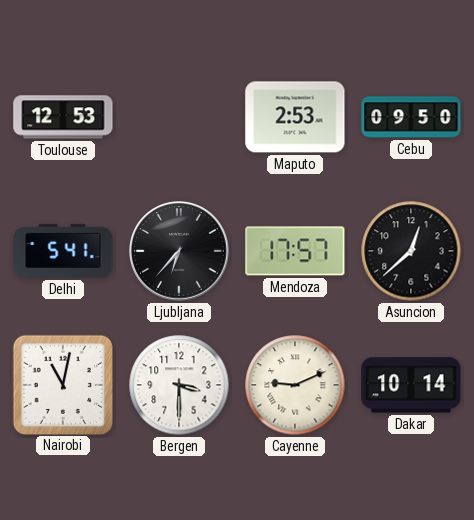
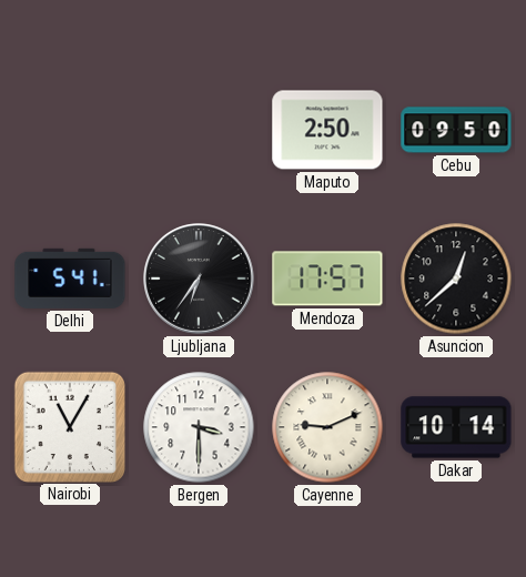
Toulouse: 12:53 -> none (63, 117)
Maputo: 2:53 -> 2:50 (327, 130)
Ljubljana: 6:37 -> 6:36 (199, 279)
Nairobi: 11:02 -> 11:05 (69, 426)
